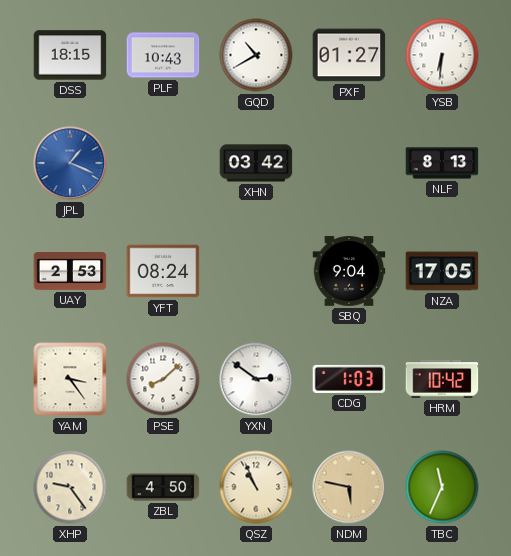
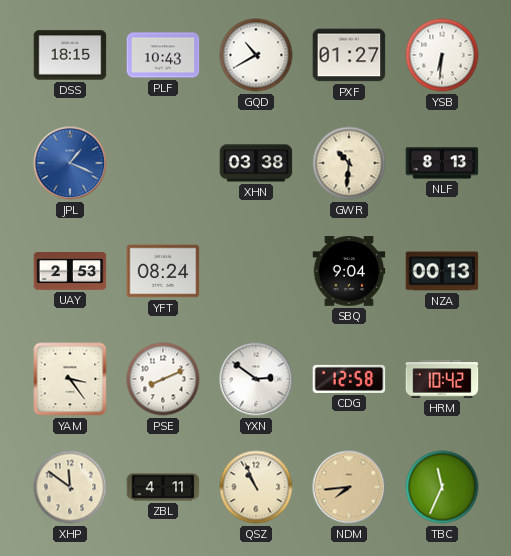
XHN: 03:42 -> 03:38 (256, 163)
GWR: none -> 10:31 (349, 163)
NZA: 17:05 -> 00:13 (442, 271)
PSE: 8:08 -> 8:11 (163, 379)
CDG: 1:03 -> 12:58 (349, 379)
XHP: 9:24 -> 11:51 (70, 487)
ZBL: 4:50 -> 4:11 (163, 487)
NDM: 5:47 -> 7:44 (349, 487)
